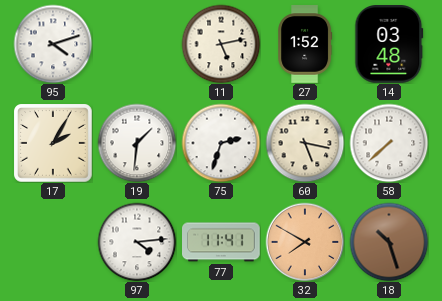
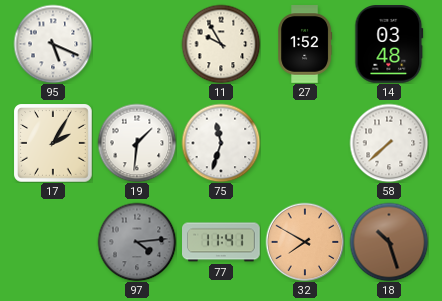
95: 4:12 -> 5:19 (53, 44)
11: 5:13 -> 9:55 (221, 44)
75: 2:33 -> 11:33 (221, 143)
60: 5:17 -> none (305, 143)
97 dial: white -> grey (137, 242)
